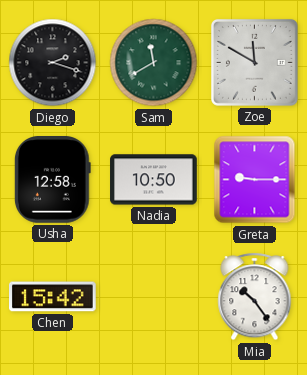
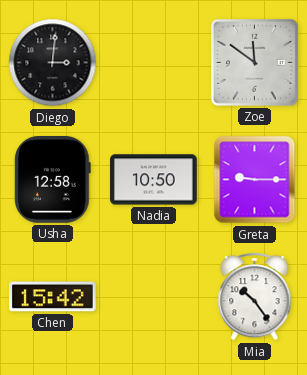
Diego: 2:18 -> 3:01 (53, 63)
Sam: 11:40 -> none (154, 63)
Zoe: 11:50 -> 11:51 (254, 62)
